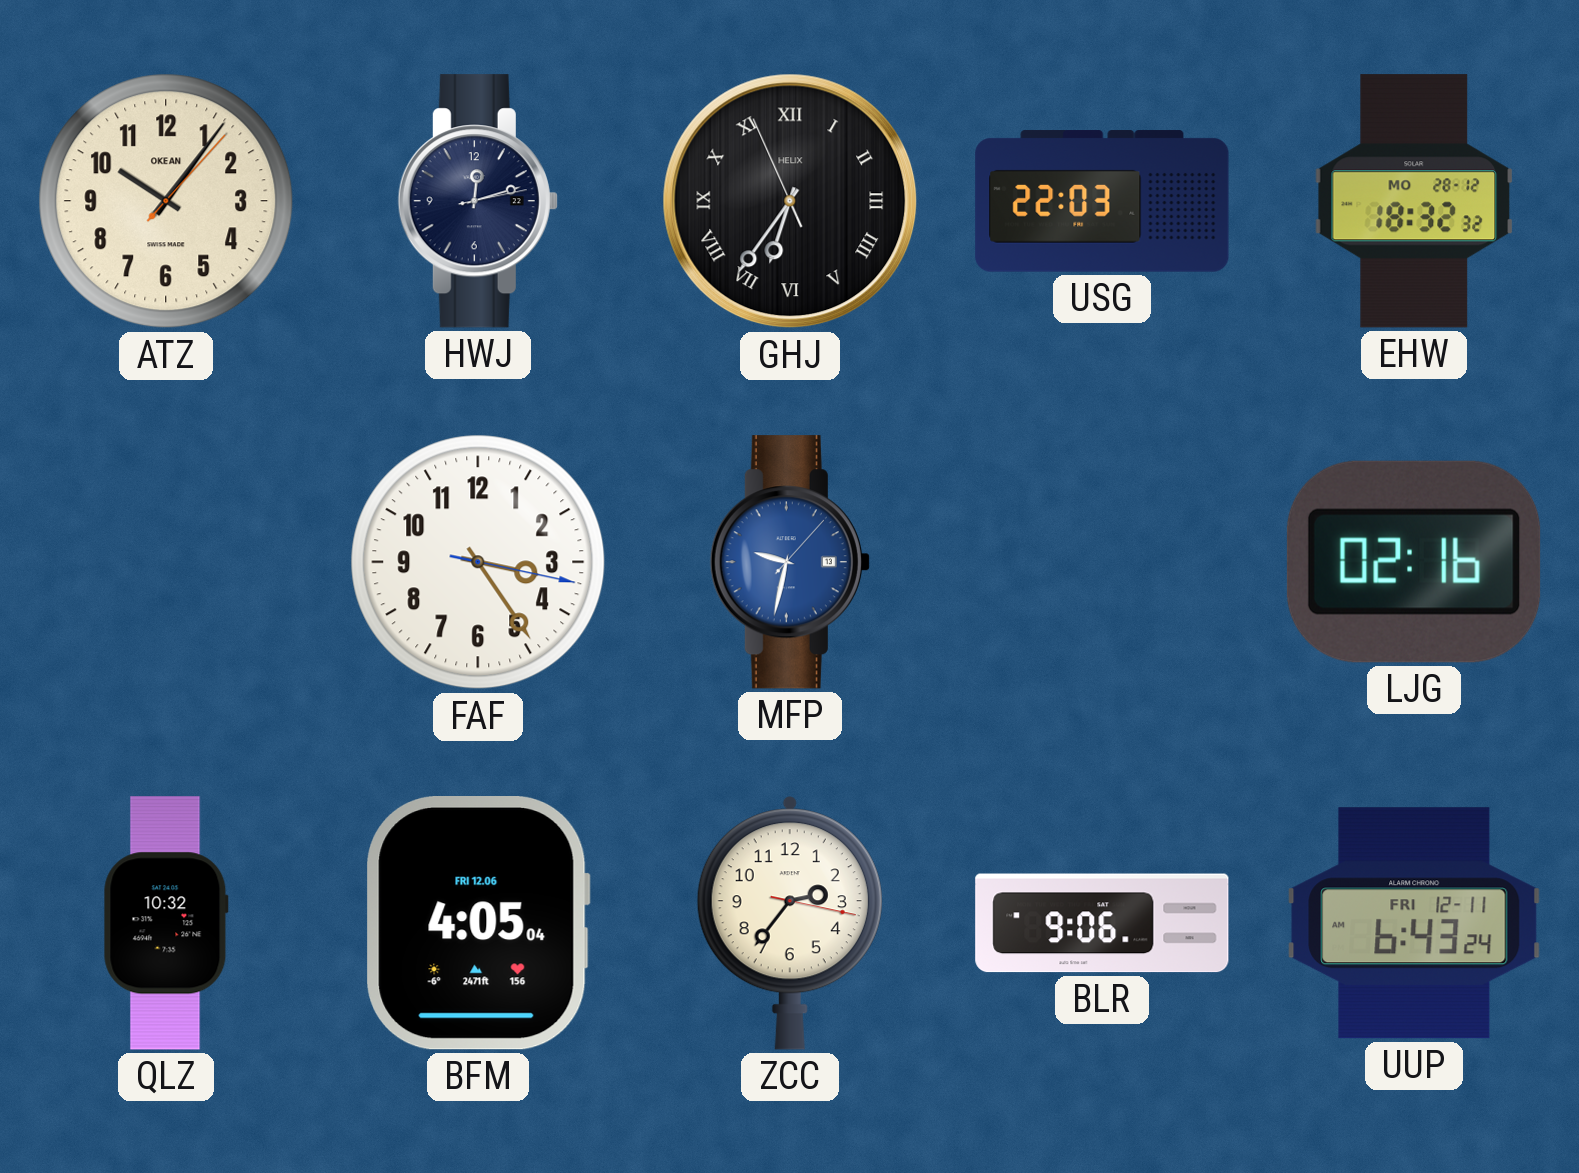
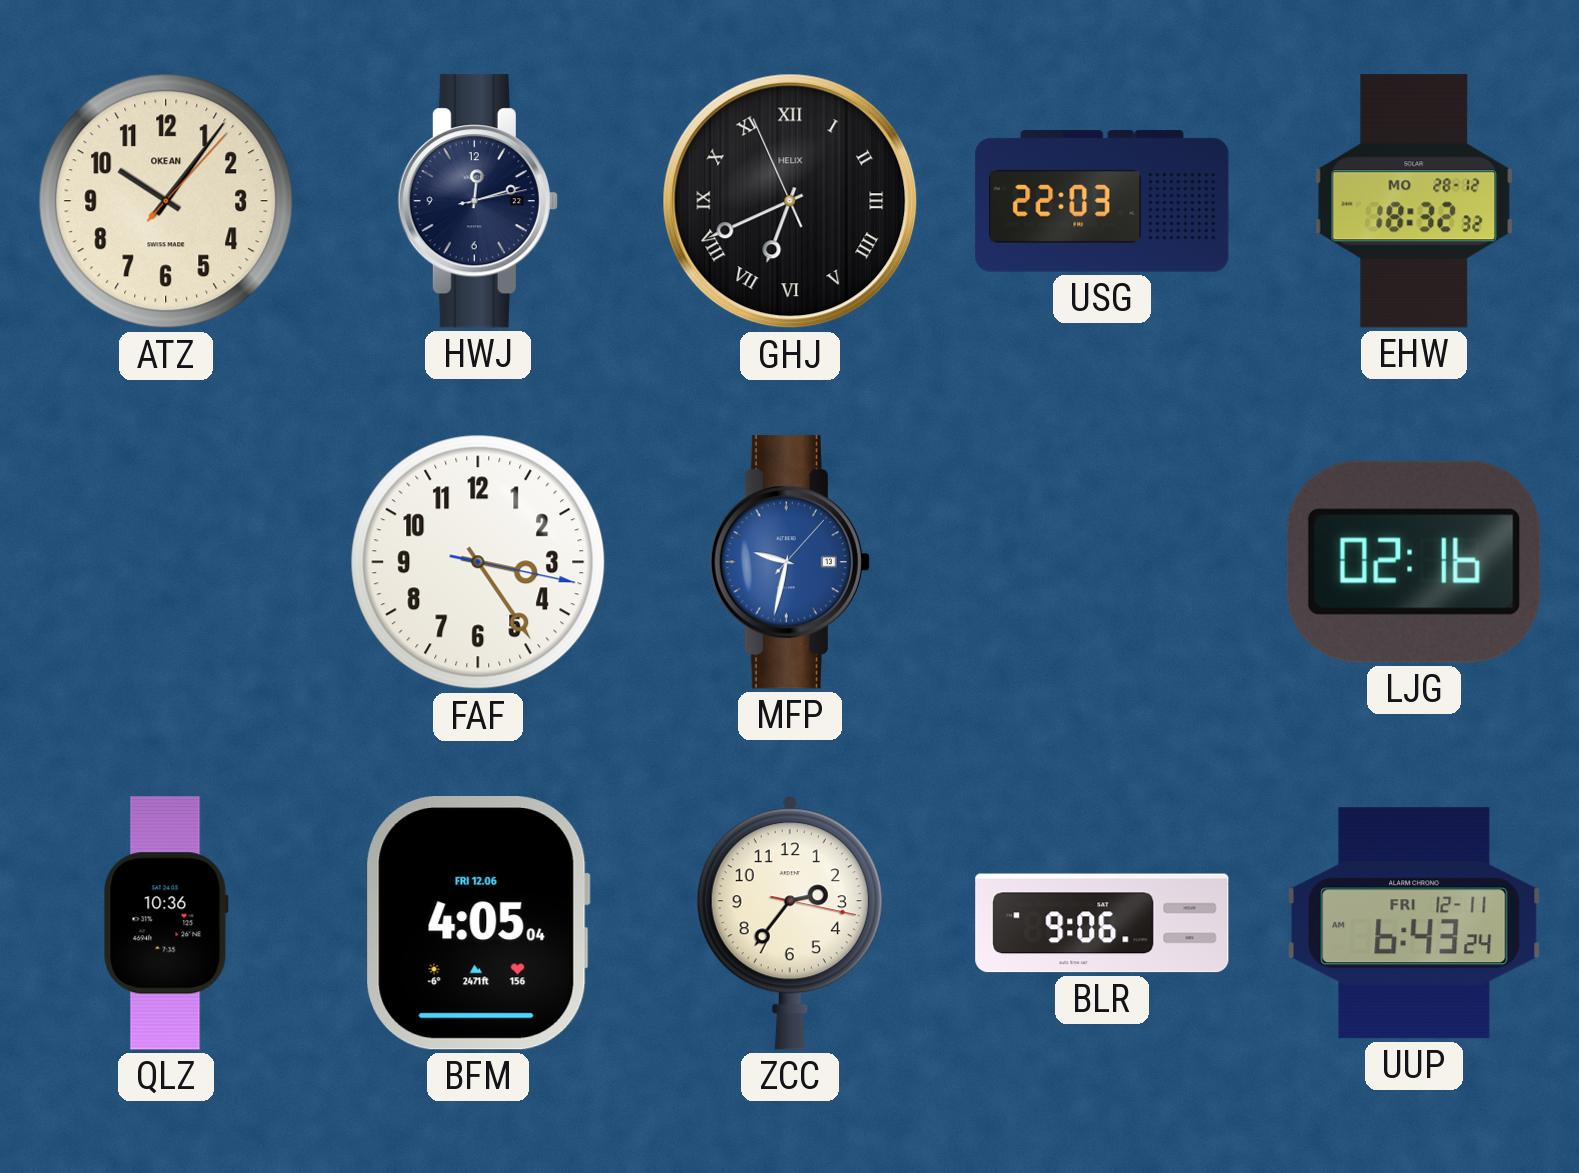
GHJ: 6:35 -> 6:40 (790, 201)
QLZ: 10:32 -> 10:36 (166, 923)
